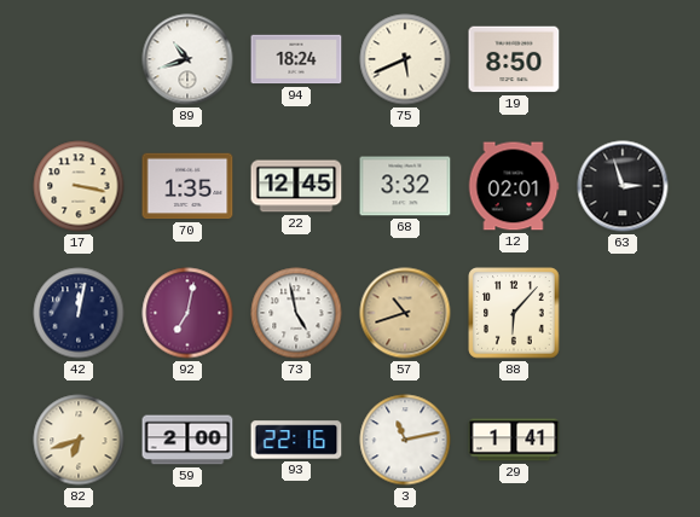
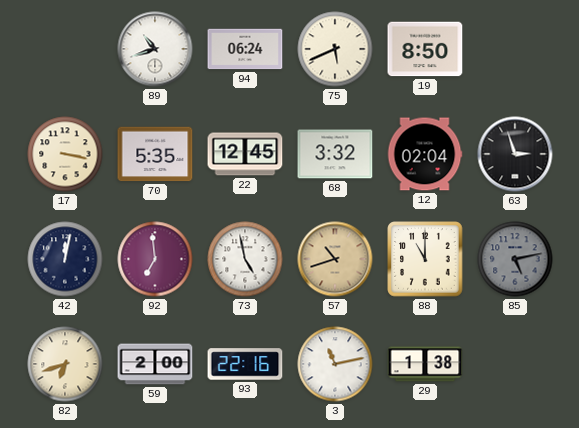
94: 18:24 -> 06:24 (245, 49)
70: 1:35 -> 5:35 (155, 154)
12: 02:01 -> 02:04 (425, 154)
92: 7:02 -> 6:59 (155, 259)
88: 6:07 -> 11:00 (425, 259)
85: none -> 5:13 (515, 259)
29: 1:41 -> 1:38 (425, 364)
